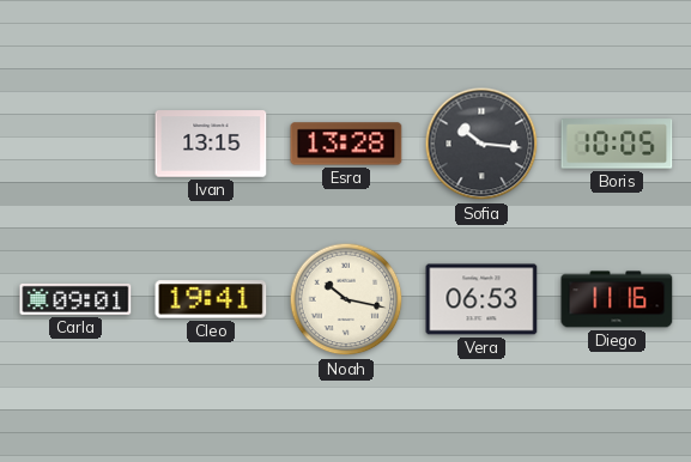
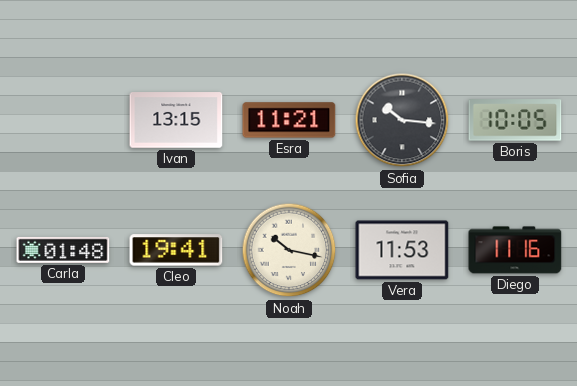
Esra: 13:28 -> 11:21 (289, 120)
Carla: 09:01 -> 01:48 (63, 250)
Vera: 06:53 -> 11:53 (402, 250)
